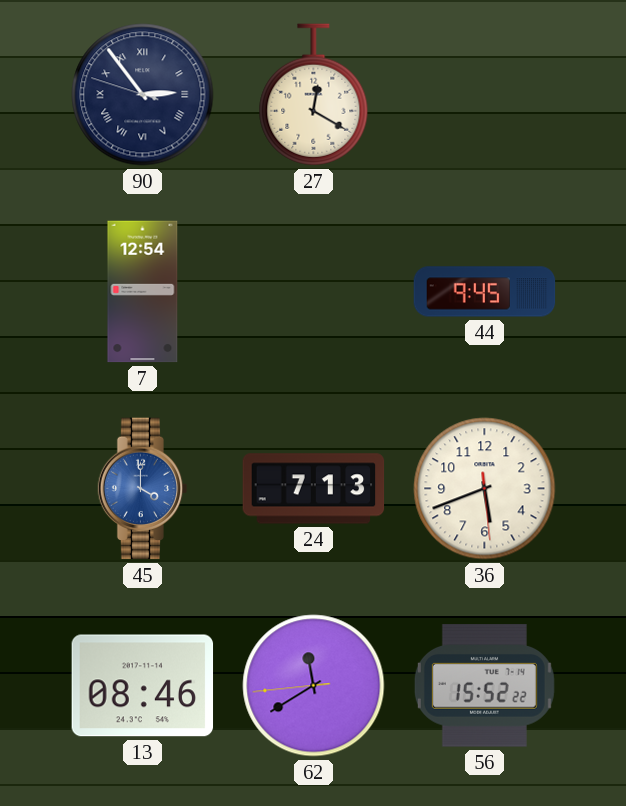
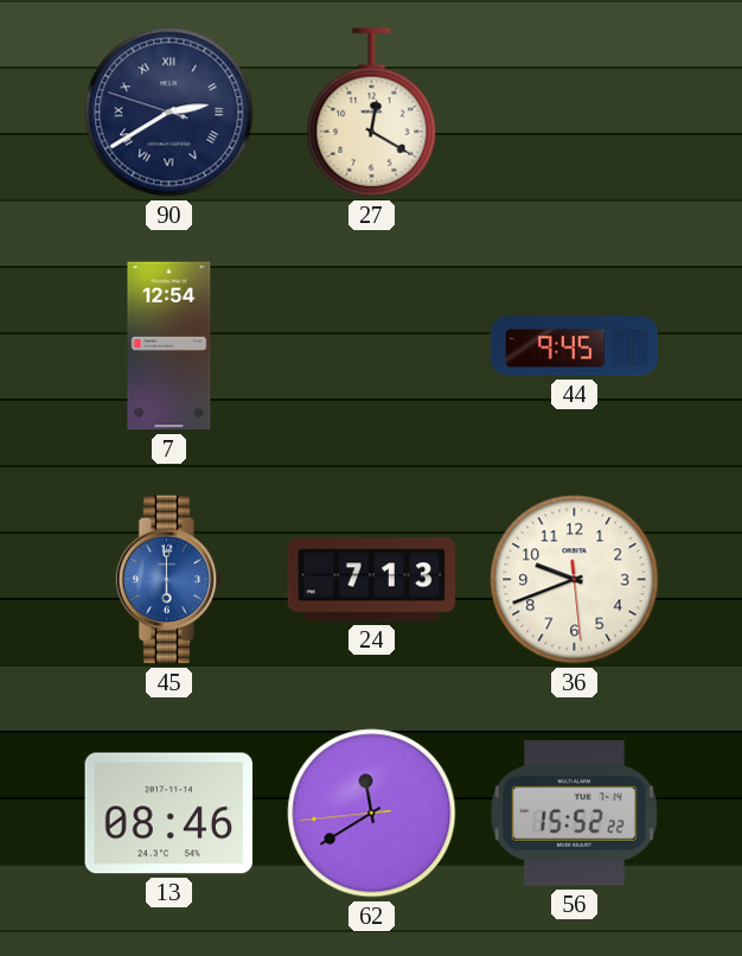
90: 2:53 -> 2:39 (169, 113)
45: 4:00 -> 6:00 (169, 580)
36: 5:41 -> 9:41 (575, 580)
